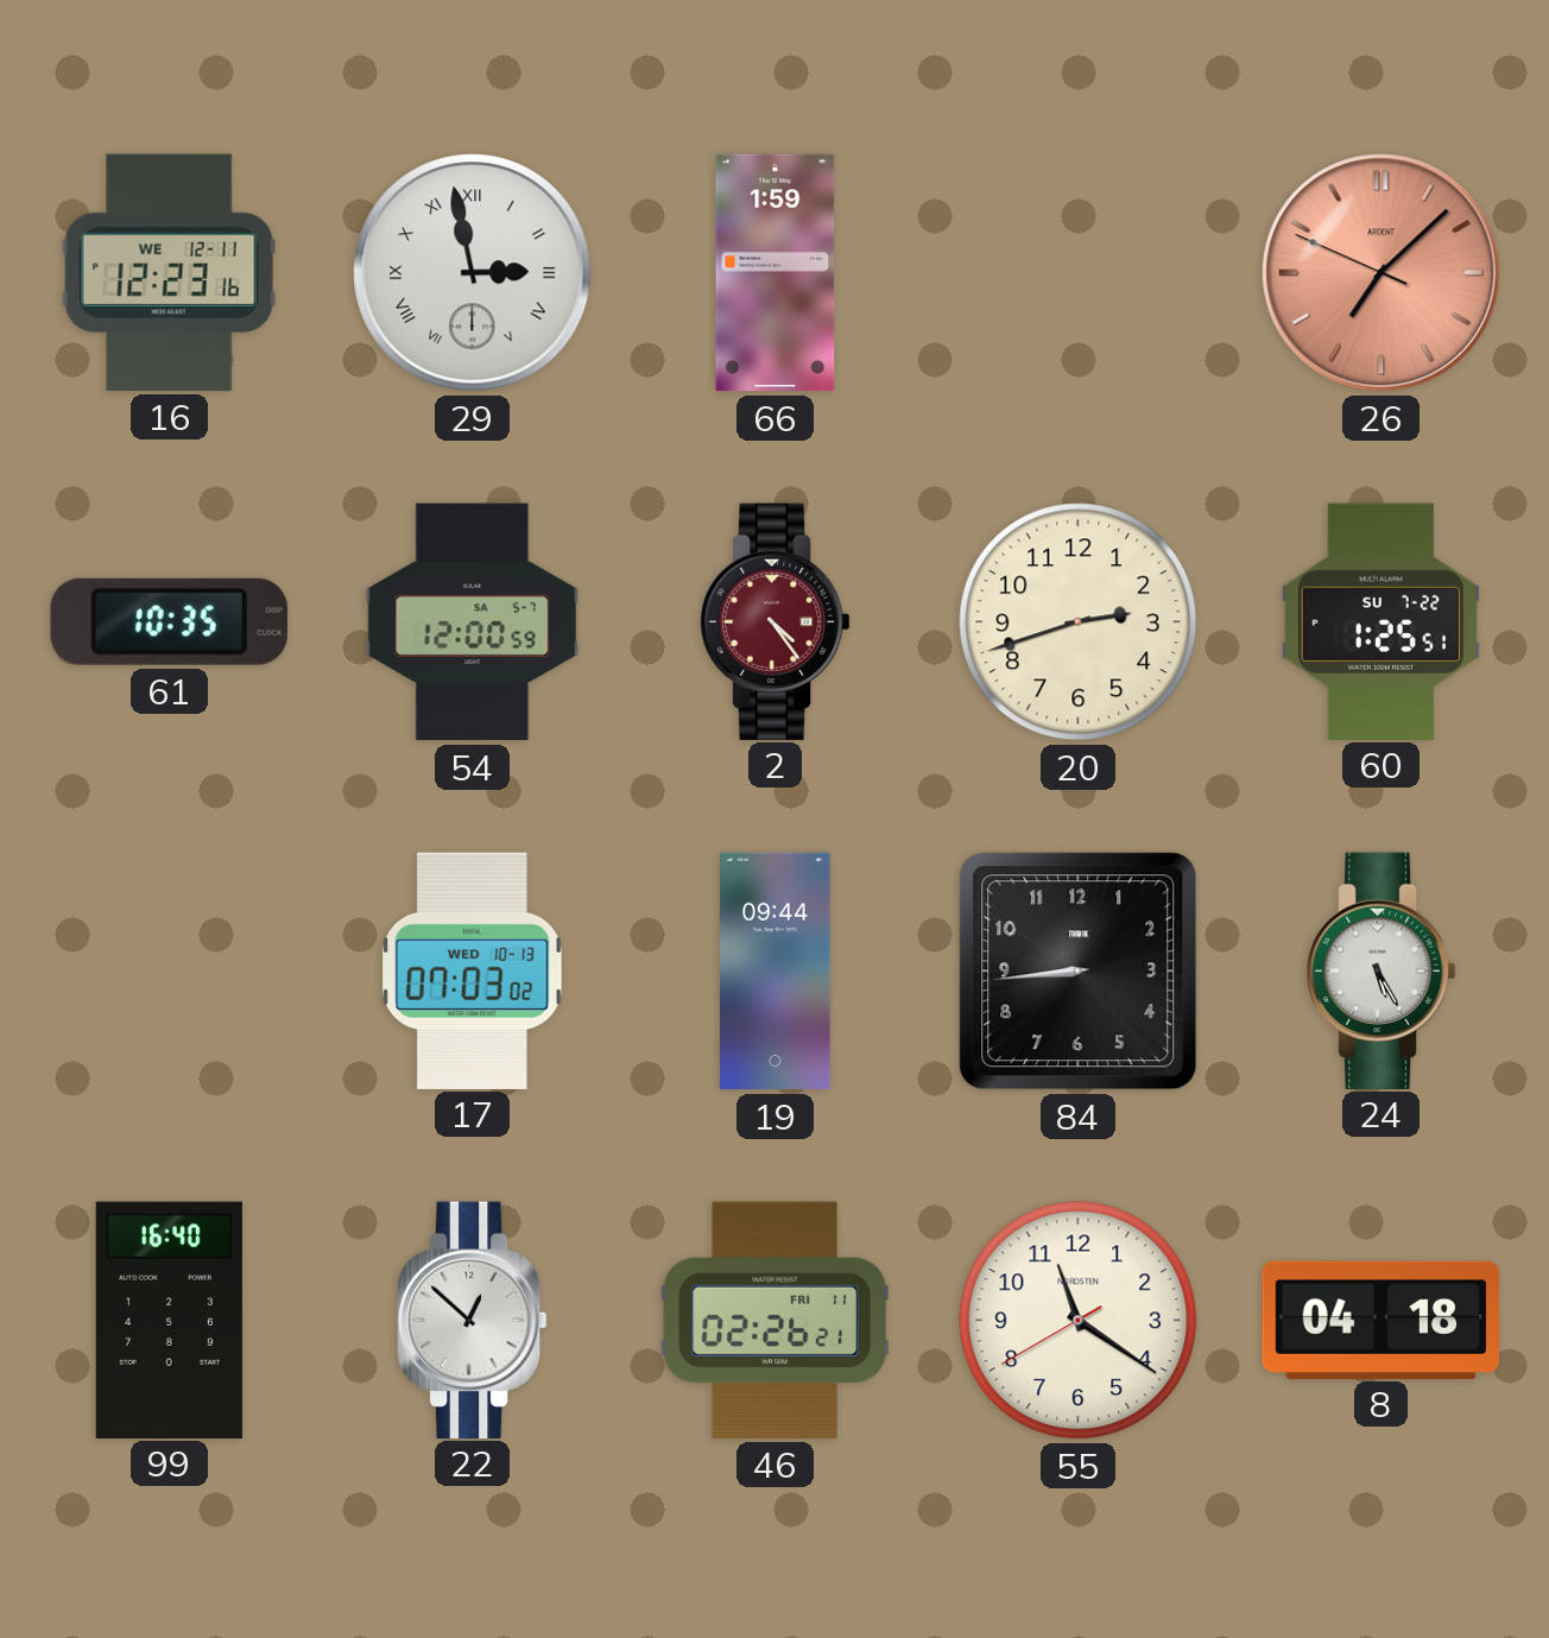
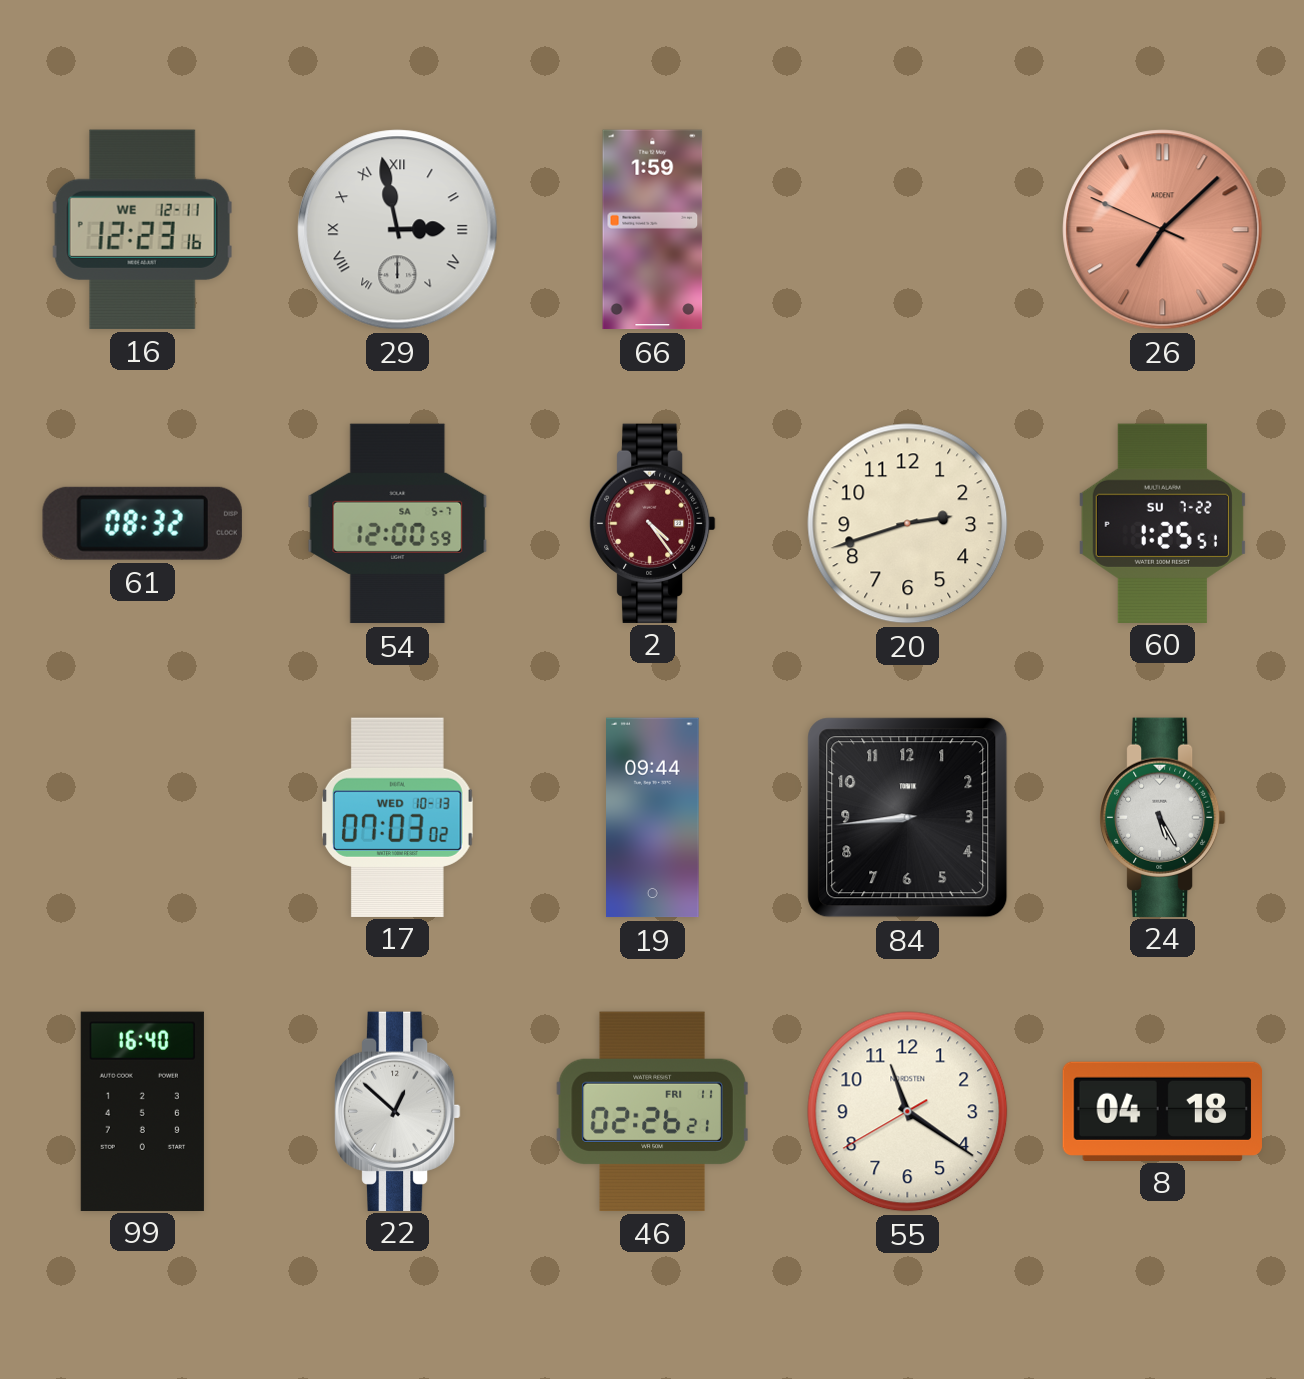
61: 10:35 -> 08:32 (142, 523)
